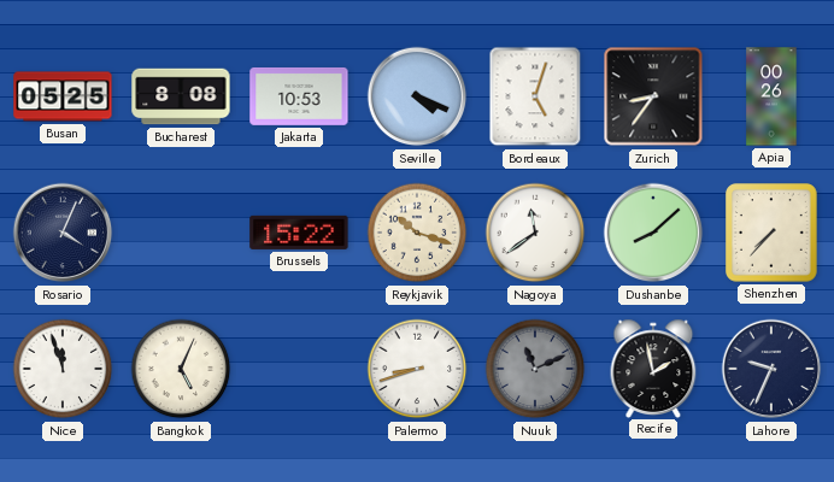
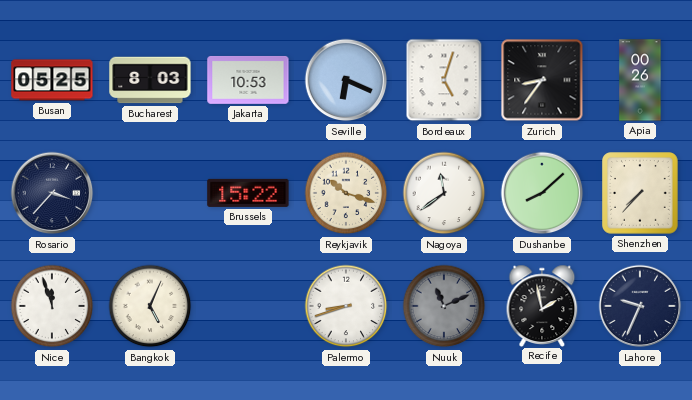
Bucharest: 8:08 -> 8:03 (150, 80)
Seville: 4:19 -> 6:19 (346, 80)
Rosario: 4:04 -> 3:37 (52, 193)
